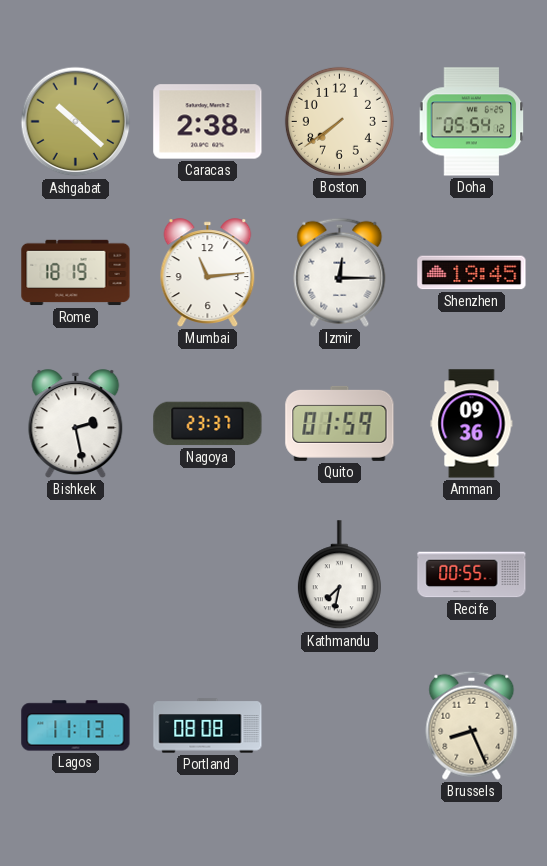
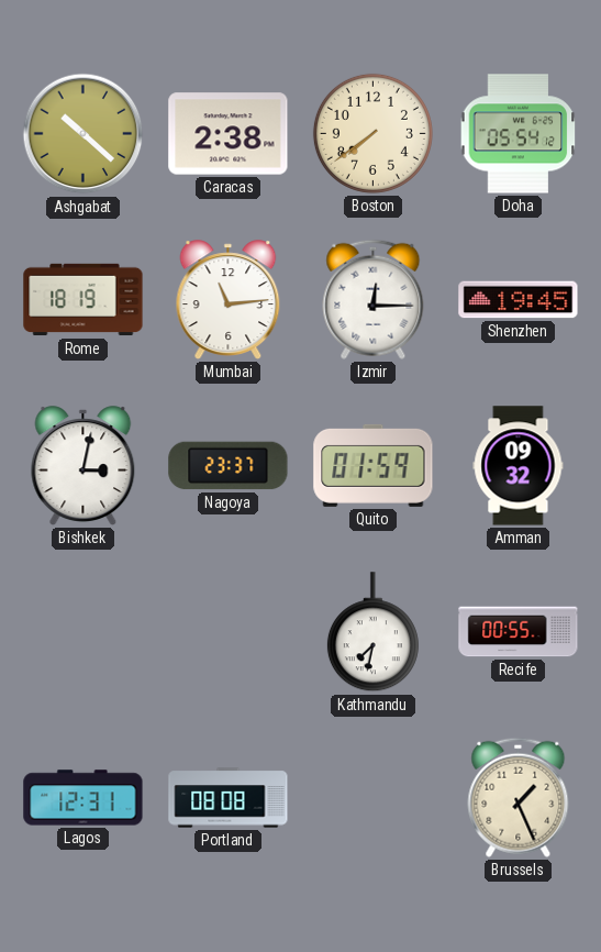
Bishkek: 2:28 -> 3:02 (84, 466)
Amman: 09:36 -> 09:32 (519, 466)
Lagos: 11:13 -> 12:31 (84, 798)
Brussels: 8:26 -> 1:26 (519, 797)
